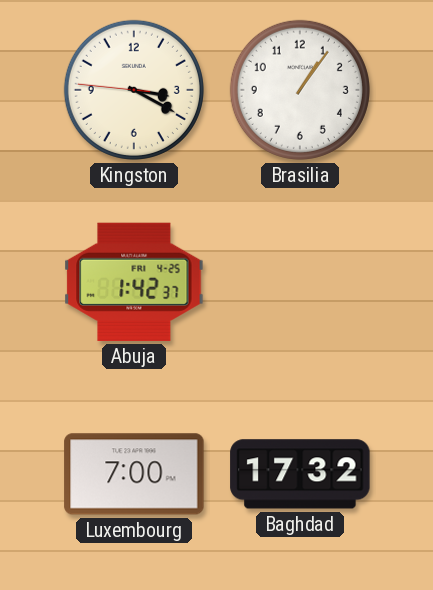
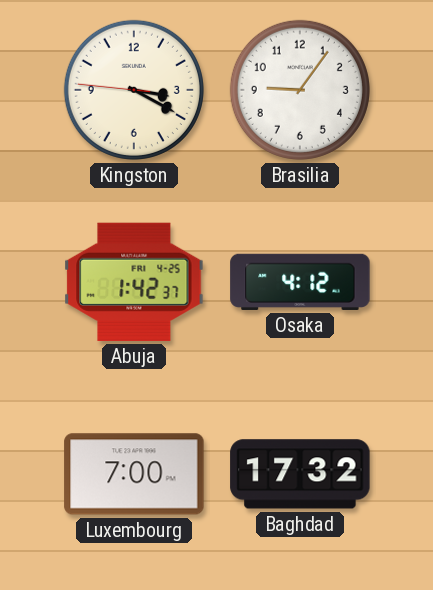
Brasilia: 1:06 -> 9:06 (300, 90)
Osaka: none -> 4:12 (300, 282)
